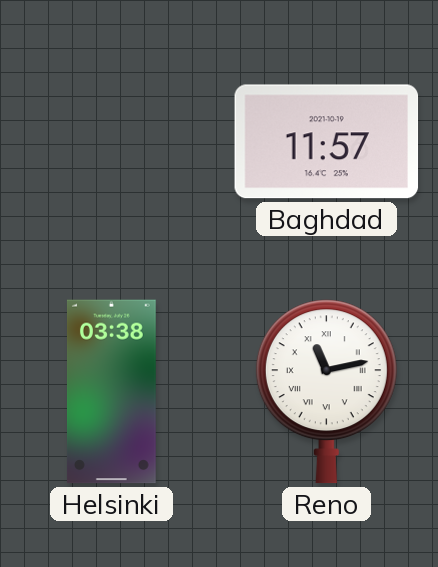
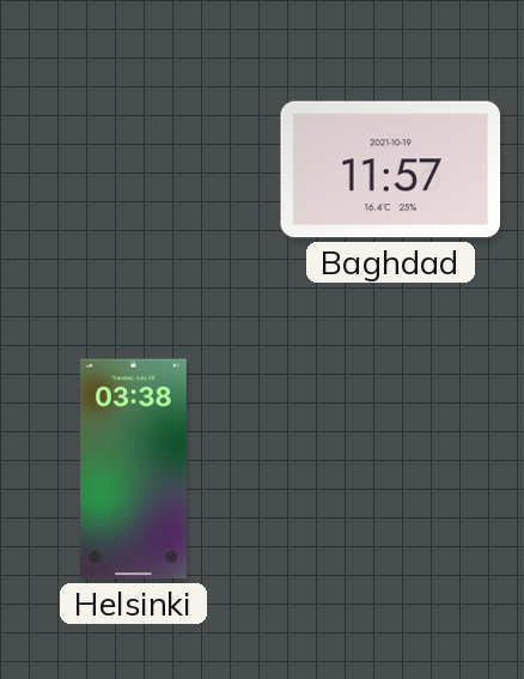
Reno: 11:13 -> none (326, 392)
